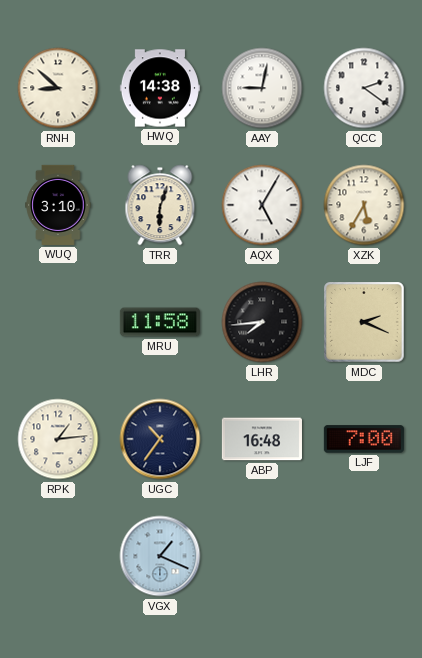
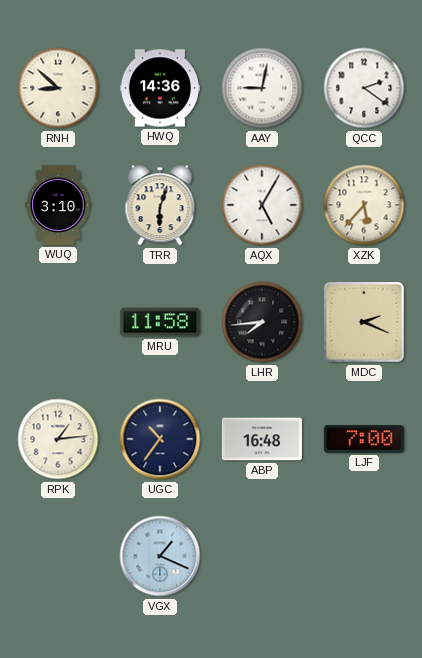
HWQ: 14:38 -> 14:36 (160, 88)
XZK: 5:35 -> 5:37 (364, 205)
